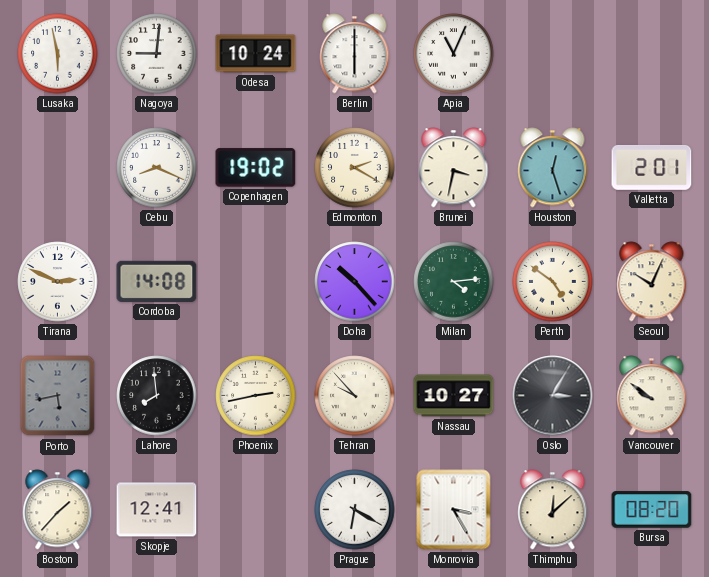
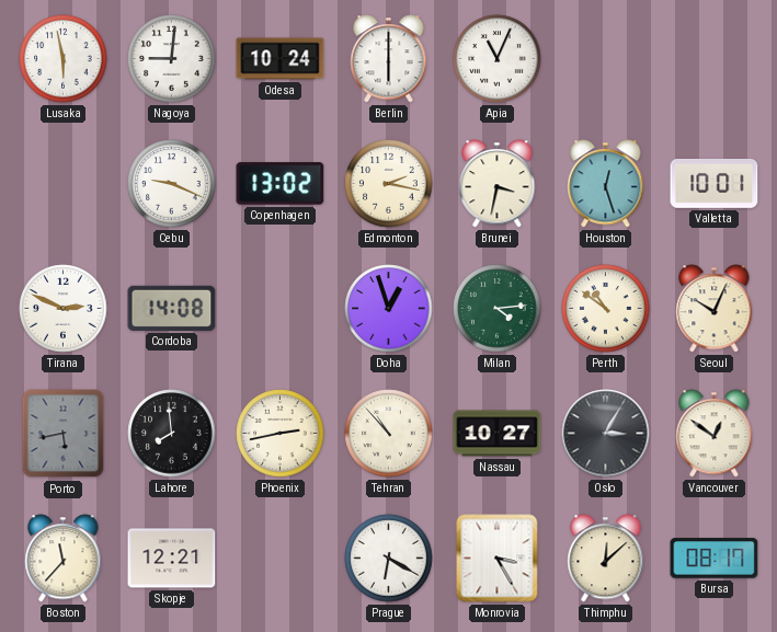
Cebu: 8:19 -> 9:19 (172, 184)
Copenhagen: 19:02 -> 13:02 (281, 184)
Edmonton: 2:20 -> 2:17 (389, 184)
Valletta: 2:01 -> 10:01 (715, 183)
Doha: 10:23 -> 12:57 (389, 309)
Perth: 4:51 -> 10:51 (606, 309)
Tehran: 9:53 -> 10:53 (389, 434)
Vancouver: 9:51 -> 12:51 (715, 434)
Boston: 1:37 -> 11:37 (64, 559)
Skopje: 12:41 -> 12:21 (172, 559)
Bursa: 08:20 -> 08:17 (715, 559)
